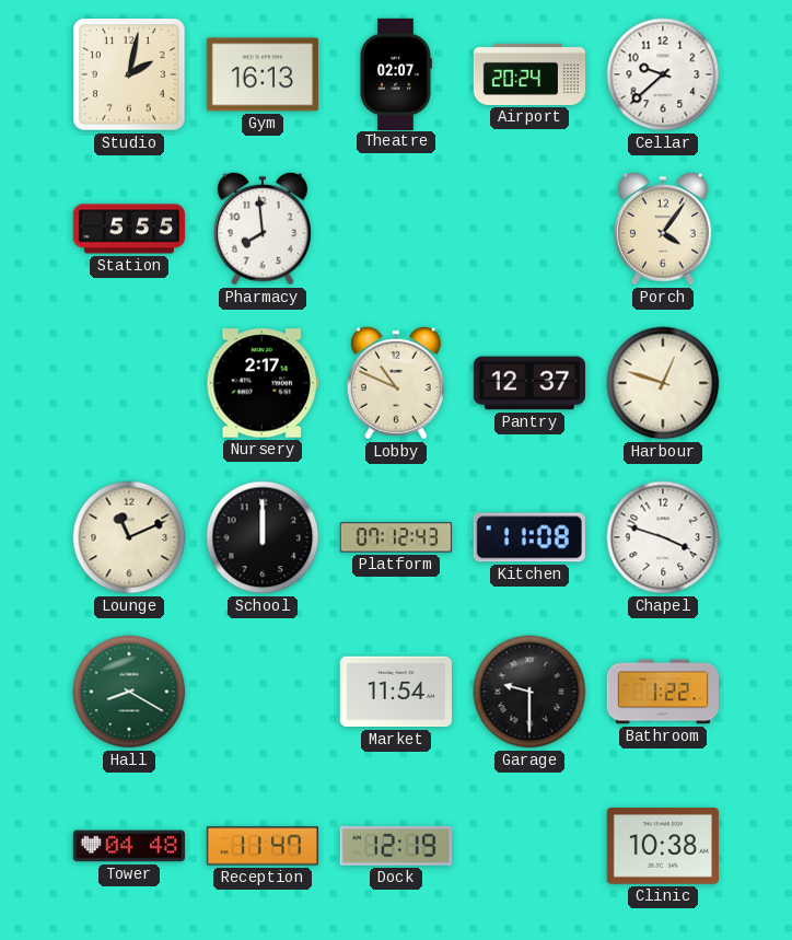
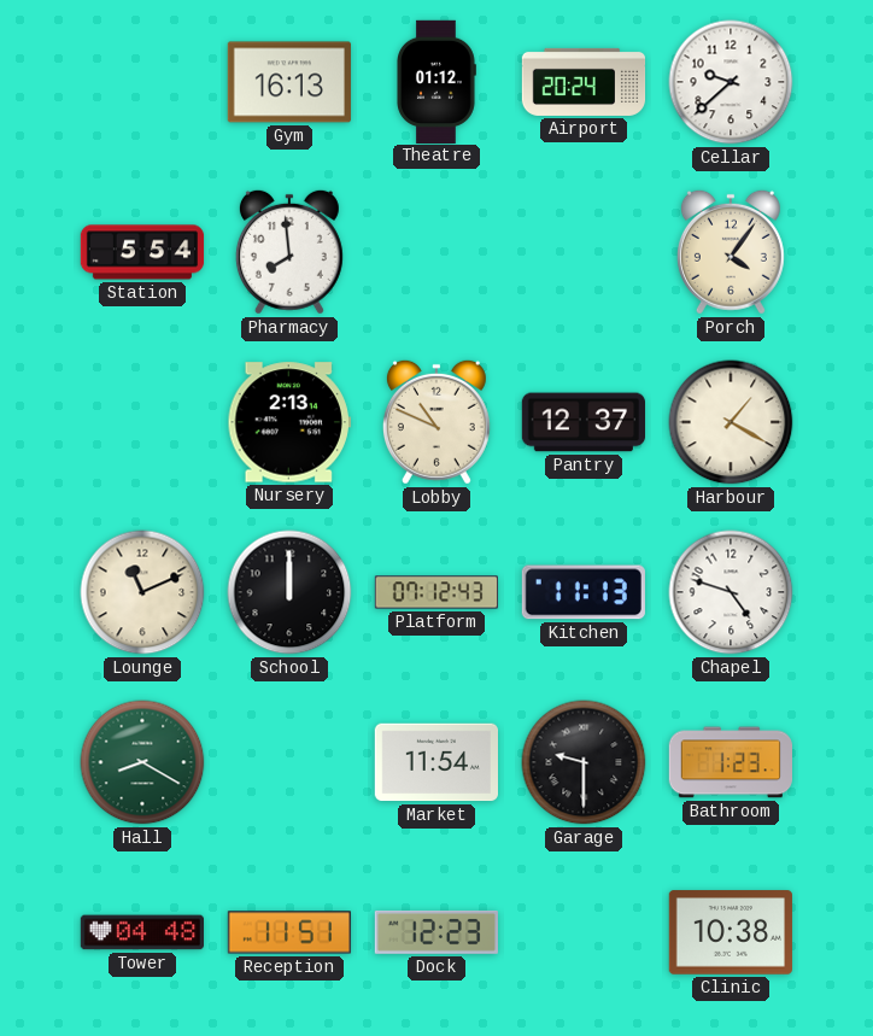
Studio: 2:02 -> none (129, 74)
Theatre: 02:07 -> 01:12 (436, 81)
Station: 5:55 -> 5:54 (142, 252)
Nursery: 2:17 -> 2:13 (289, 422)
Harbour: 12:48 -> 1:20 (731, 422)
Kitchen: 11:08 -> 11:13 (584, 592)
Chapel: 3:48 -> 4:48 (731, 592)
Bathroom: 1:22 -> 1:23 (730, 762)
Reception: 11:47 -> 11:51 (288, 932)
Dock: 12:19 -> 12:23 (436, 932)
